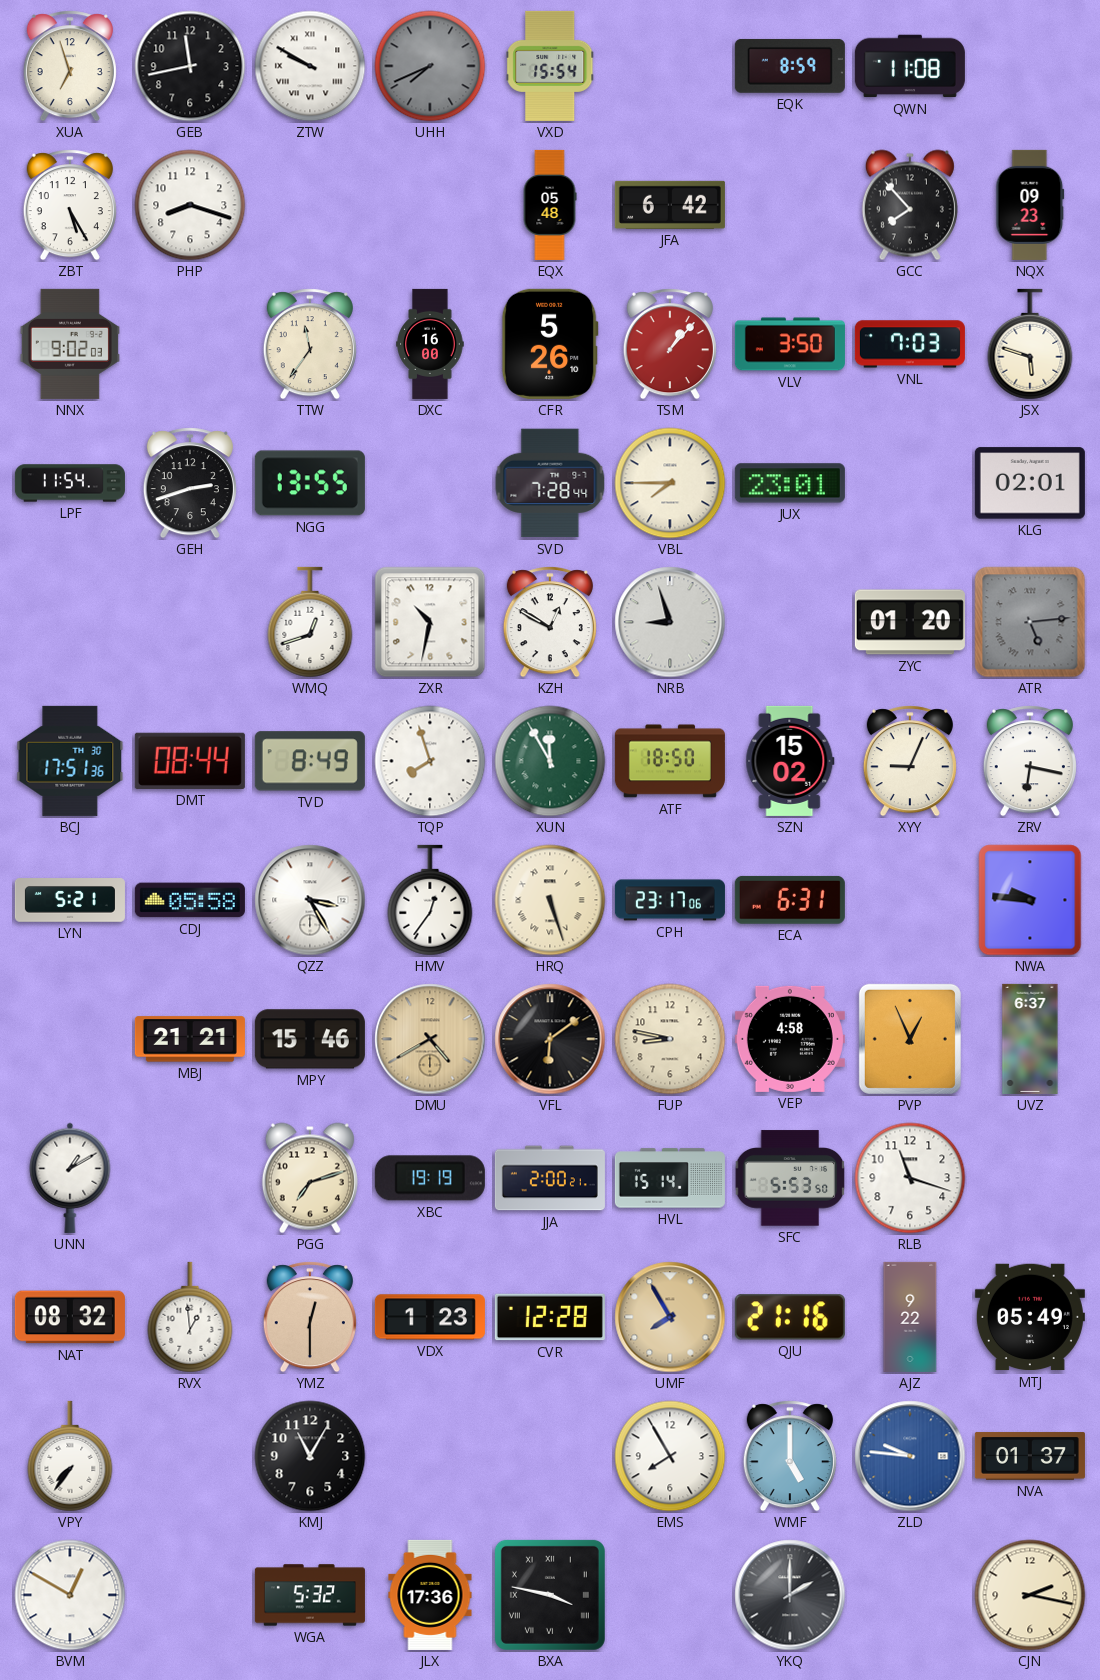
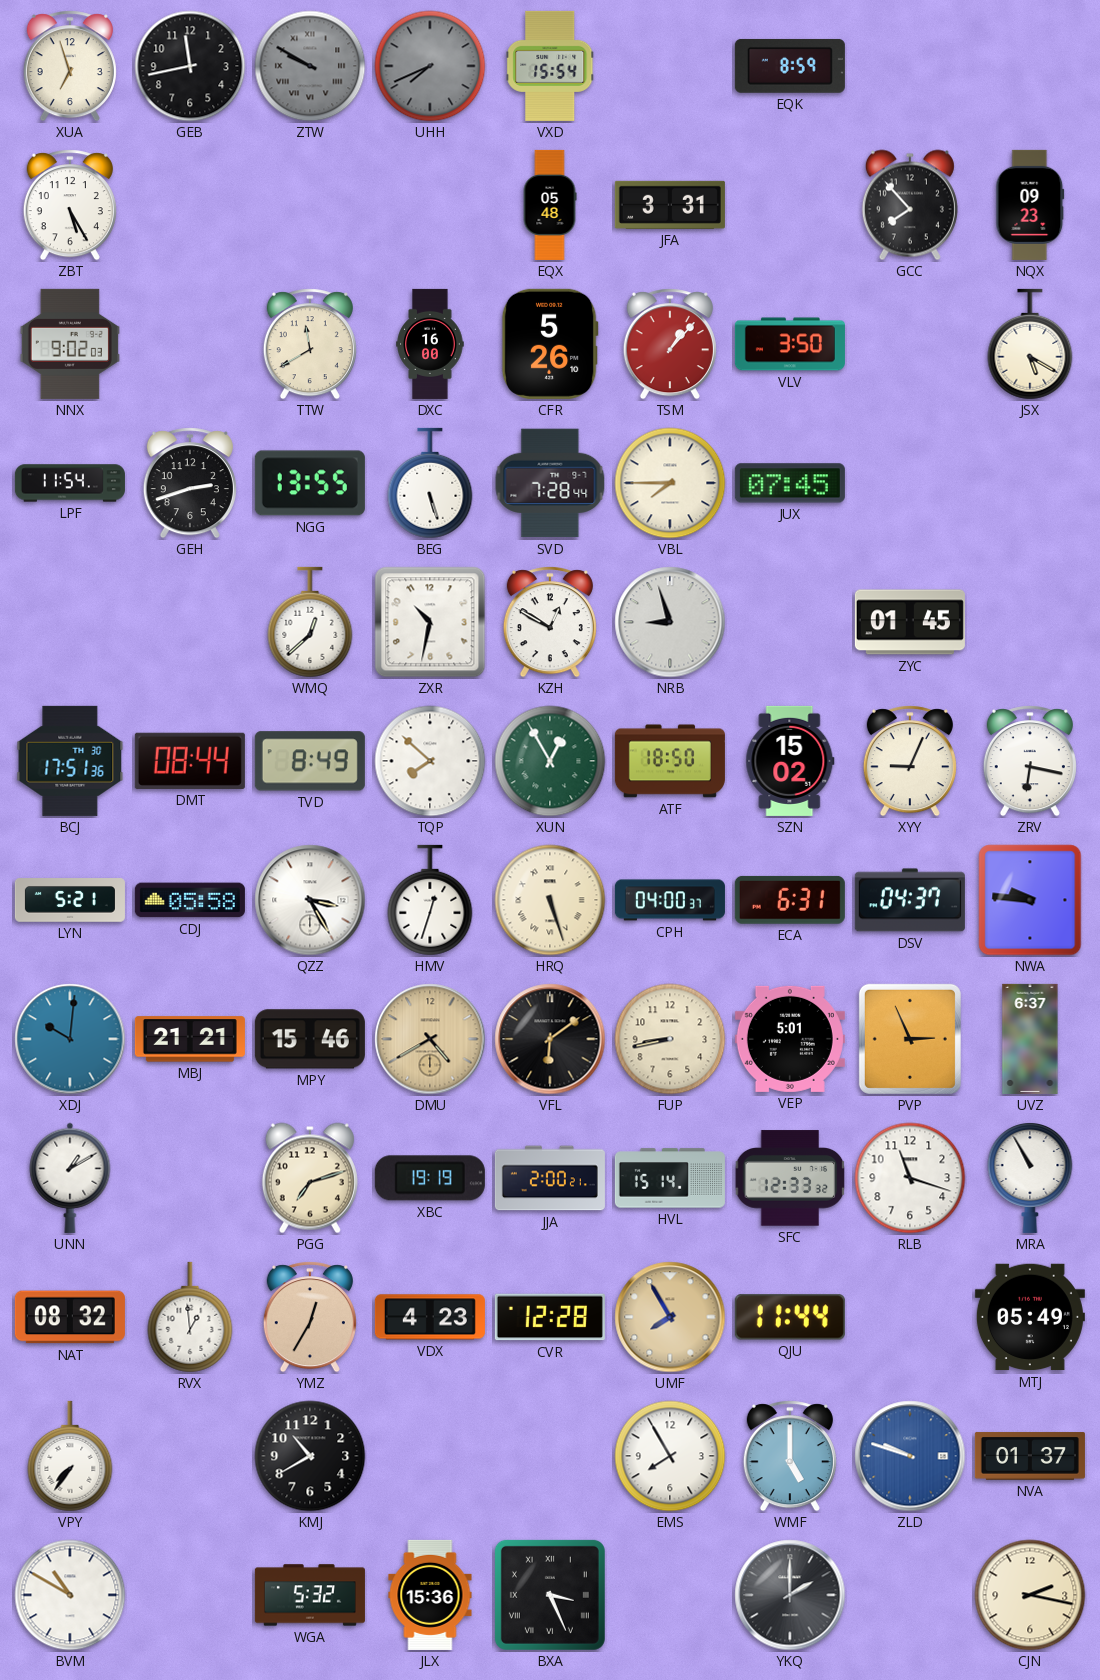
ZTW dial: white -> grey (310, 66)
QWN: 11:08 -> none (910, 66)
PHP: 8:18 -> none (190, 205)
JFA: 6:42 -> 3:31 (670, 205)
TTW: 11:36 -> 11:40 (310, 344)
VNL: 7:03 -> none (910, 344)
JSX: 5:48 -> 5:20 (1030, 344)
BEG: none -> 5:27 (430, 483)
JUX: 23:01 -> 07:45 (790, 483)
KLG: 02:01 -> none (1030, 483)
WMQ: 12:42 -> 12:38 (310, 622)
ZYC: 01:20 -> 01:45 (910, 622)
ATR: 5:14 -> none (1030, 622)
TQP: 7:57 -> 7:52 (430, 761)
XUN: 11:55 -> 12:55 (550, 761)
HMV: 12:36 -> 12:33 (430, 900)
CPH: 23:17 -> 04:00 (670, 900)
DSV: none -> 04:37 (910, 900)
XDJ: none -> 10:01 (70, 1039)
FUP: 8:47 -> 8:43 (670, 1039)
VEP: 4:58 -> 5:01 (790, 1039)
PVP: 12:56 -> 2:56 (910, 1039)
SFC: 5:53 -> 12:33 (790, 1178)
MRA: none -> 10:55 (1030, 1178)
YMZ: 12:30 -> 12:35 (310, 1317)
VDX: 1:23 -> 4:23 (430, 1317)
QJU: 21:16 -> 11:44 (790, 1317)
AJZ: 9:22 -> none (910, 1317)
KMJ: 11:05 -> 10:40 (310, 1456)
ZLD: 9:46 -> 9:48 (910, 1456)
BVM: 12:50 -> 10:50 (70, 1595)
JLX: 17:36 -> 15:36 (430, 1595)
BXA: 3:47 -> 3:26 (550, 1595)
